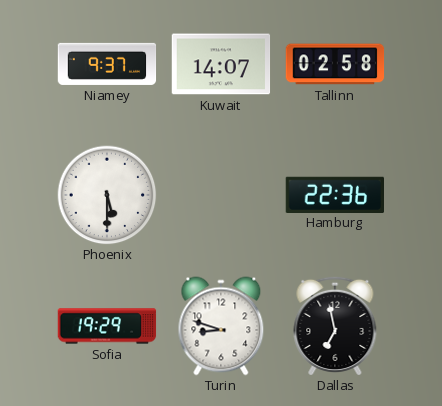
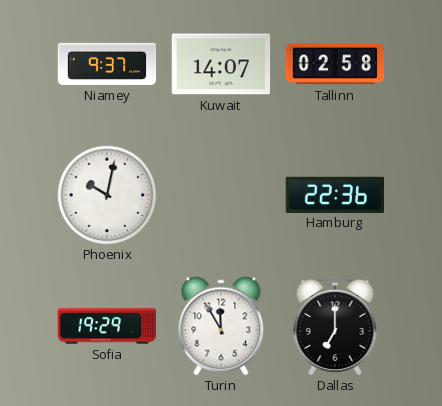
Phoenix: 5:30 -> 10:02 (107, 195)
Turin: 8:48 -> 11:55 (221, 326)
Dallas: 6:58 -> 7:00 (335, 325)
